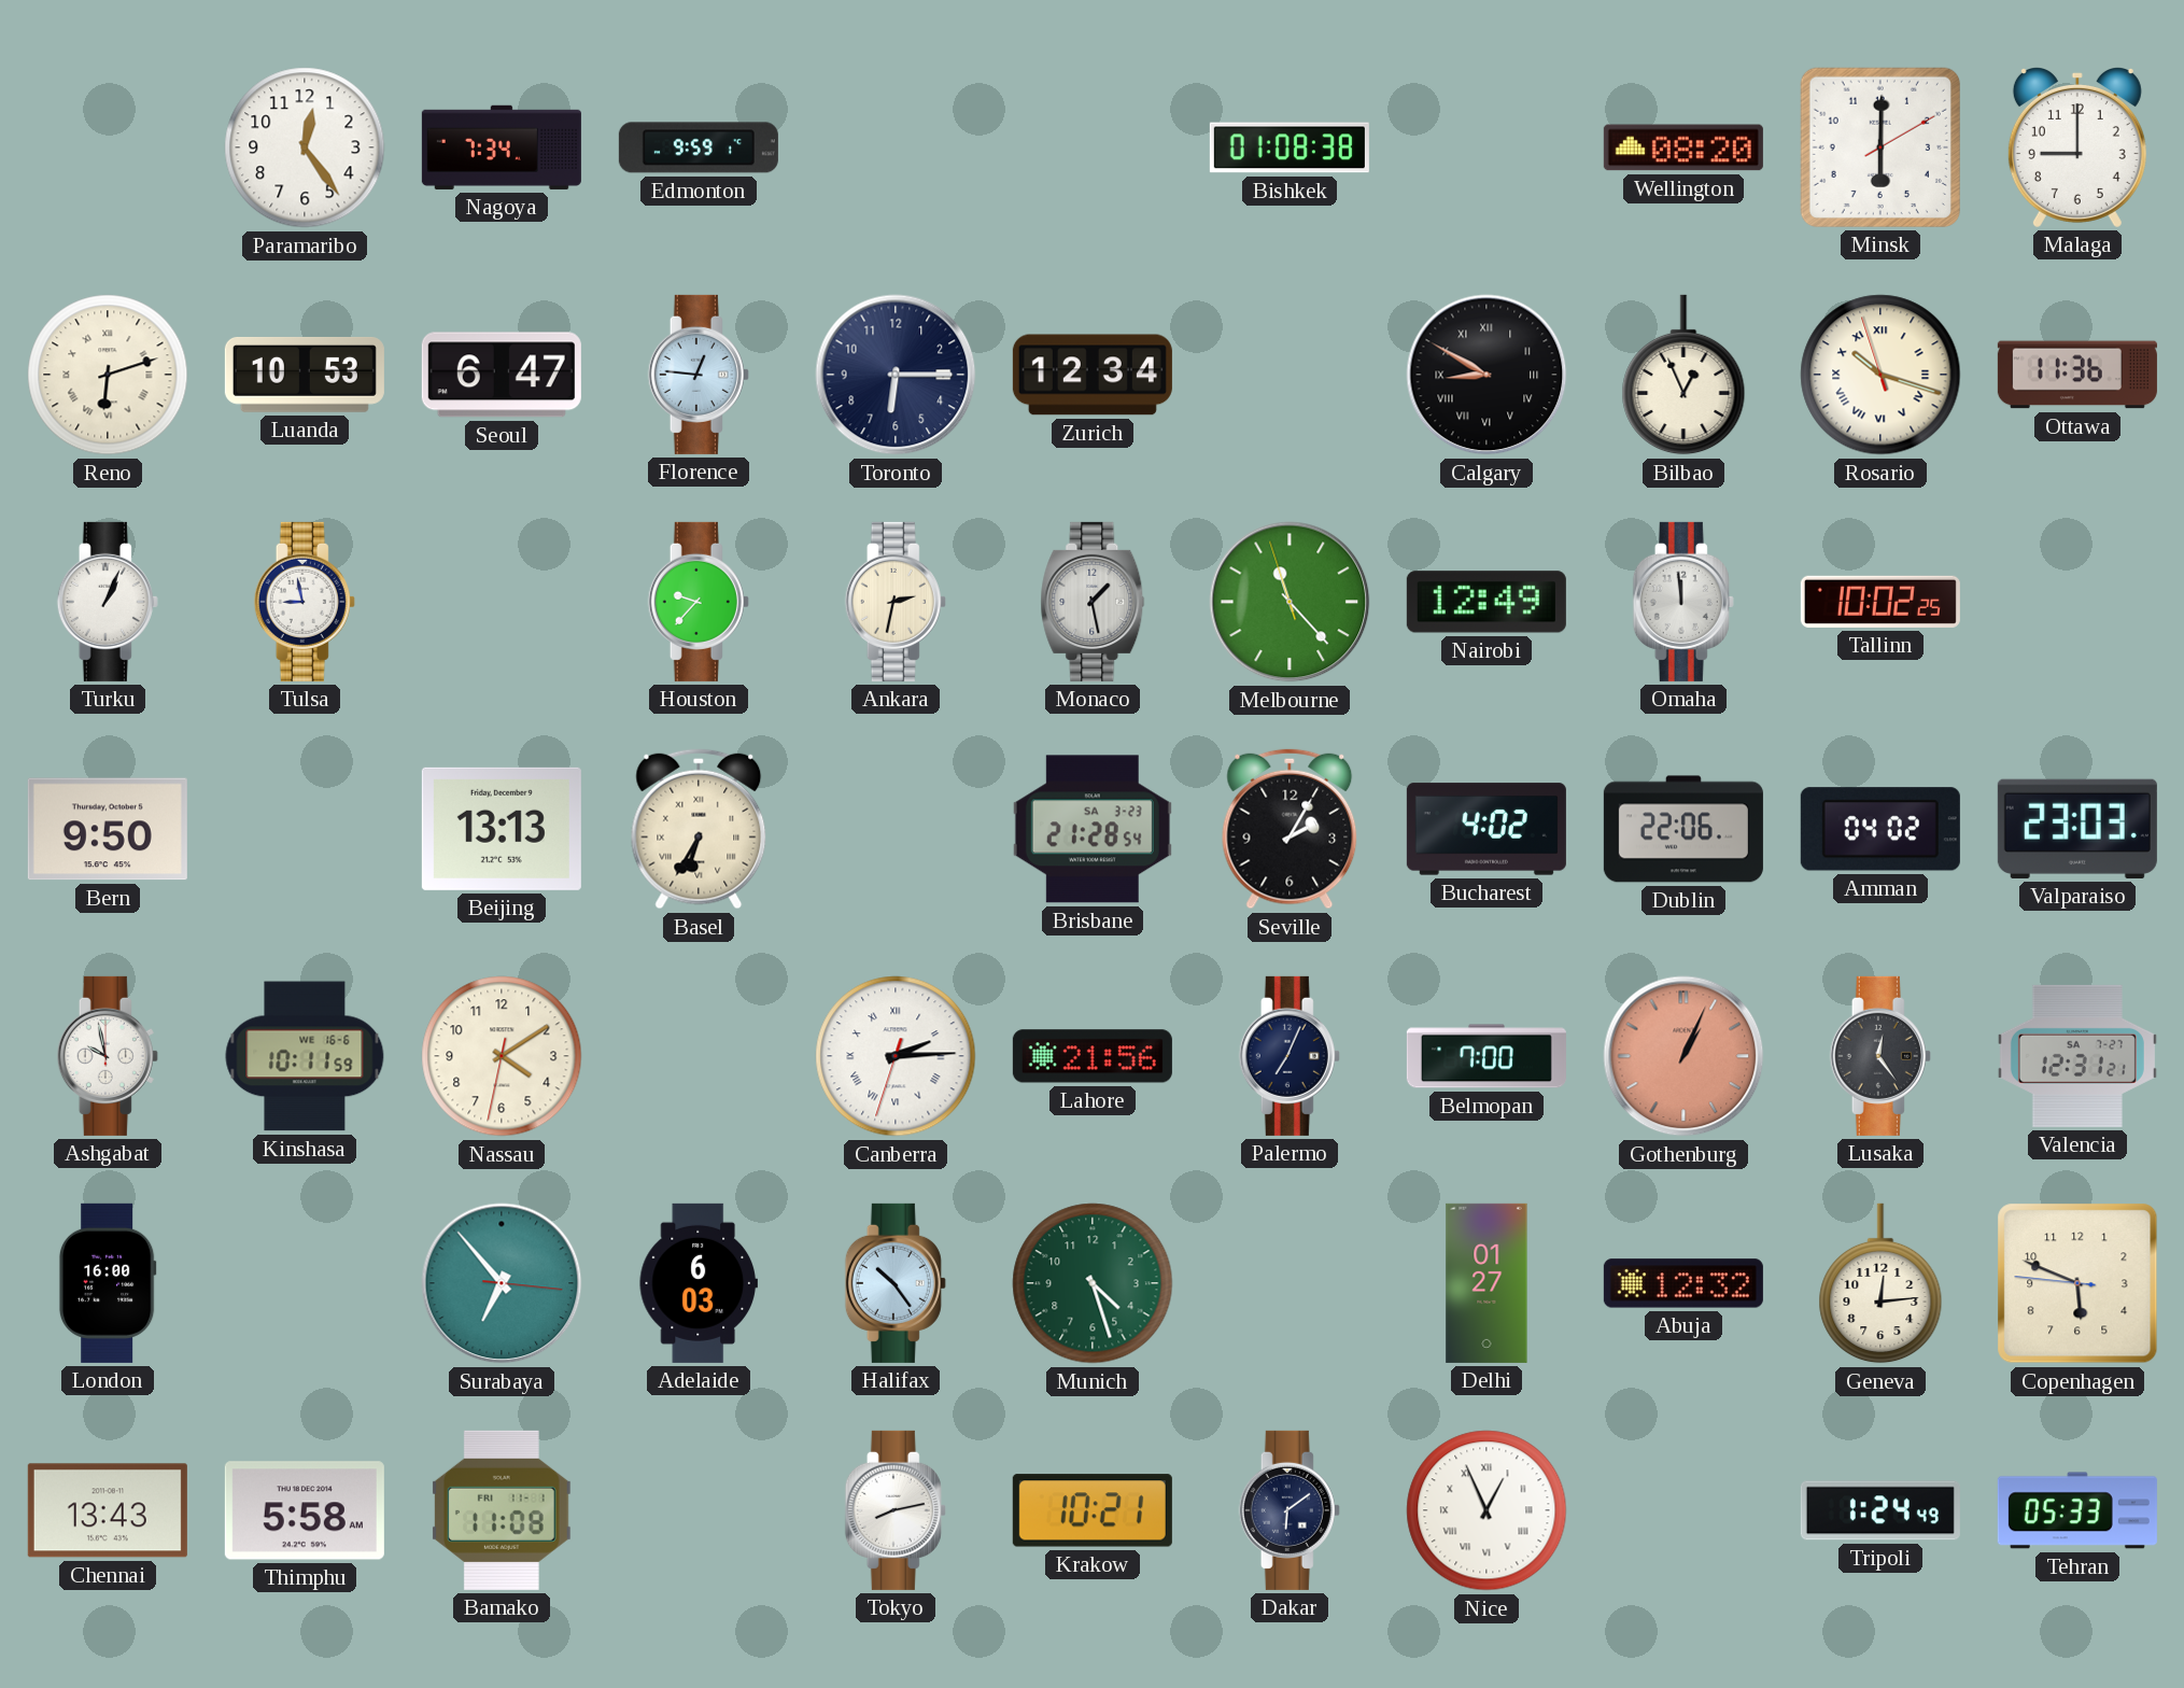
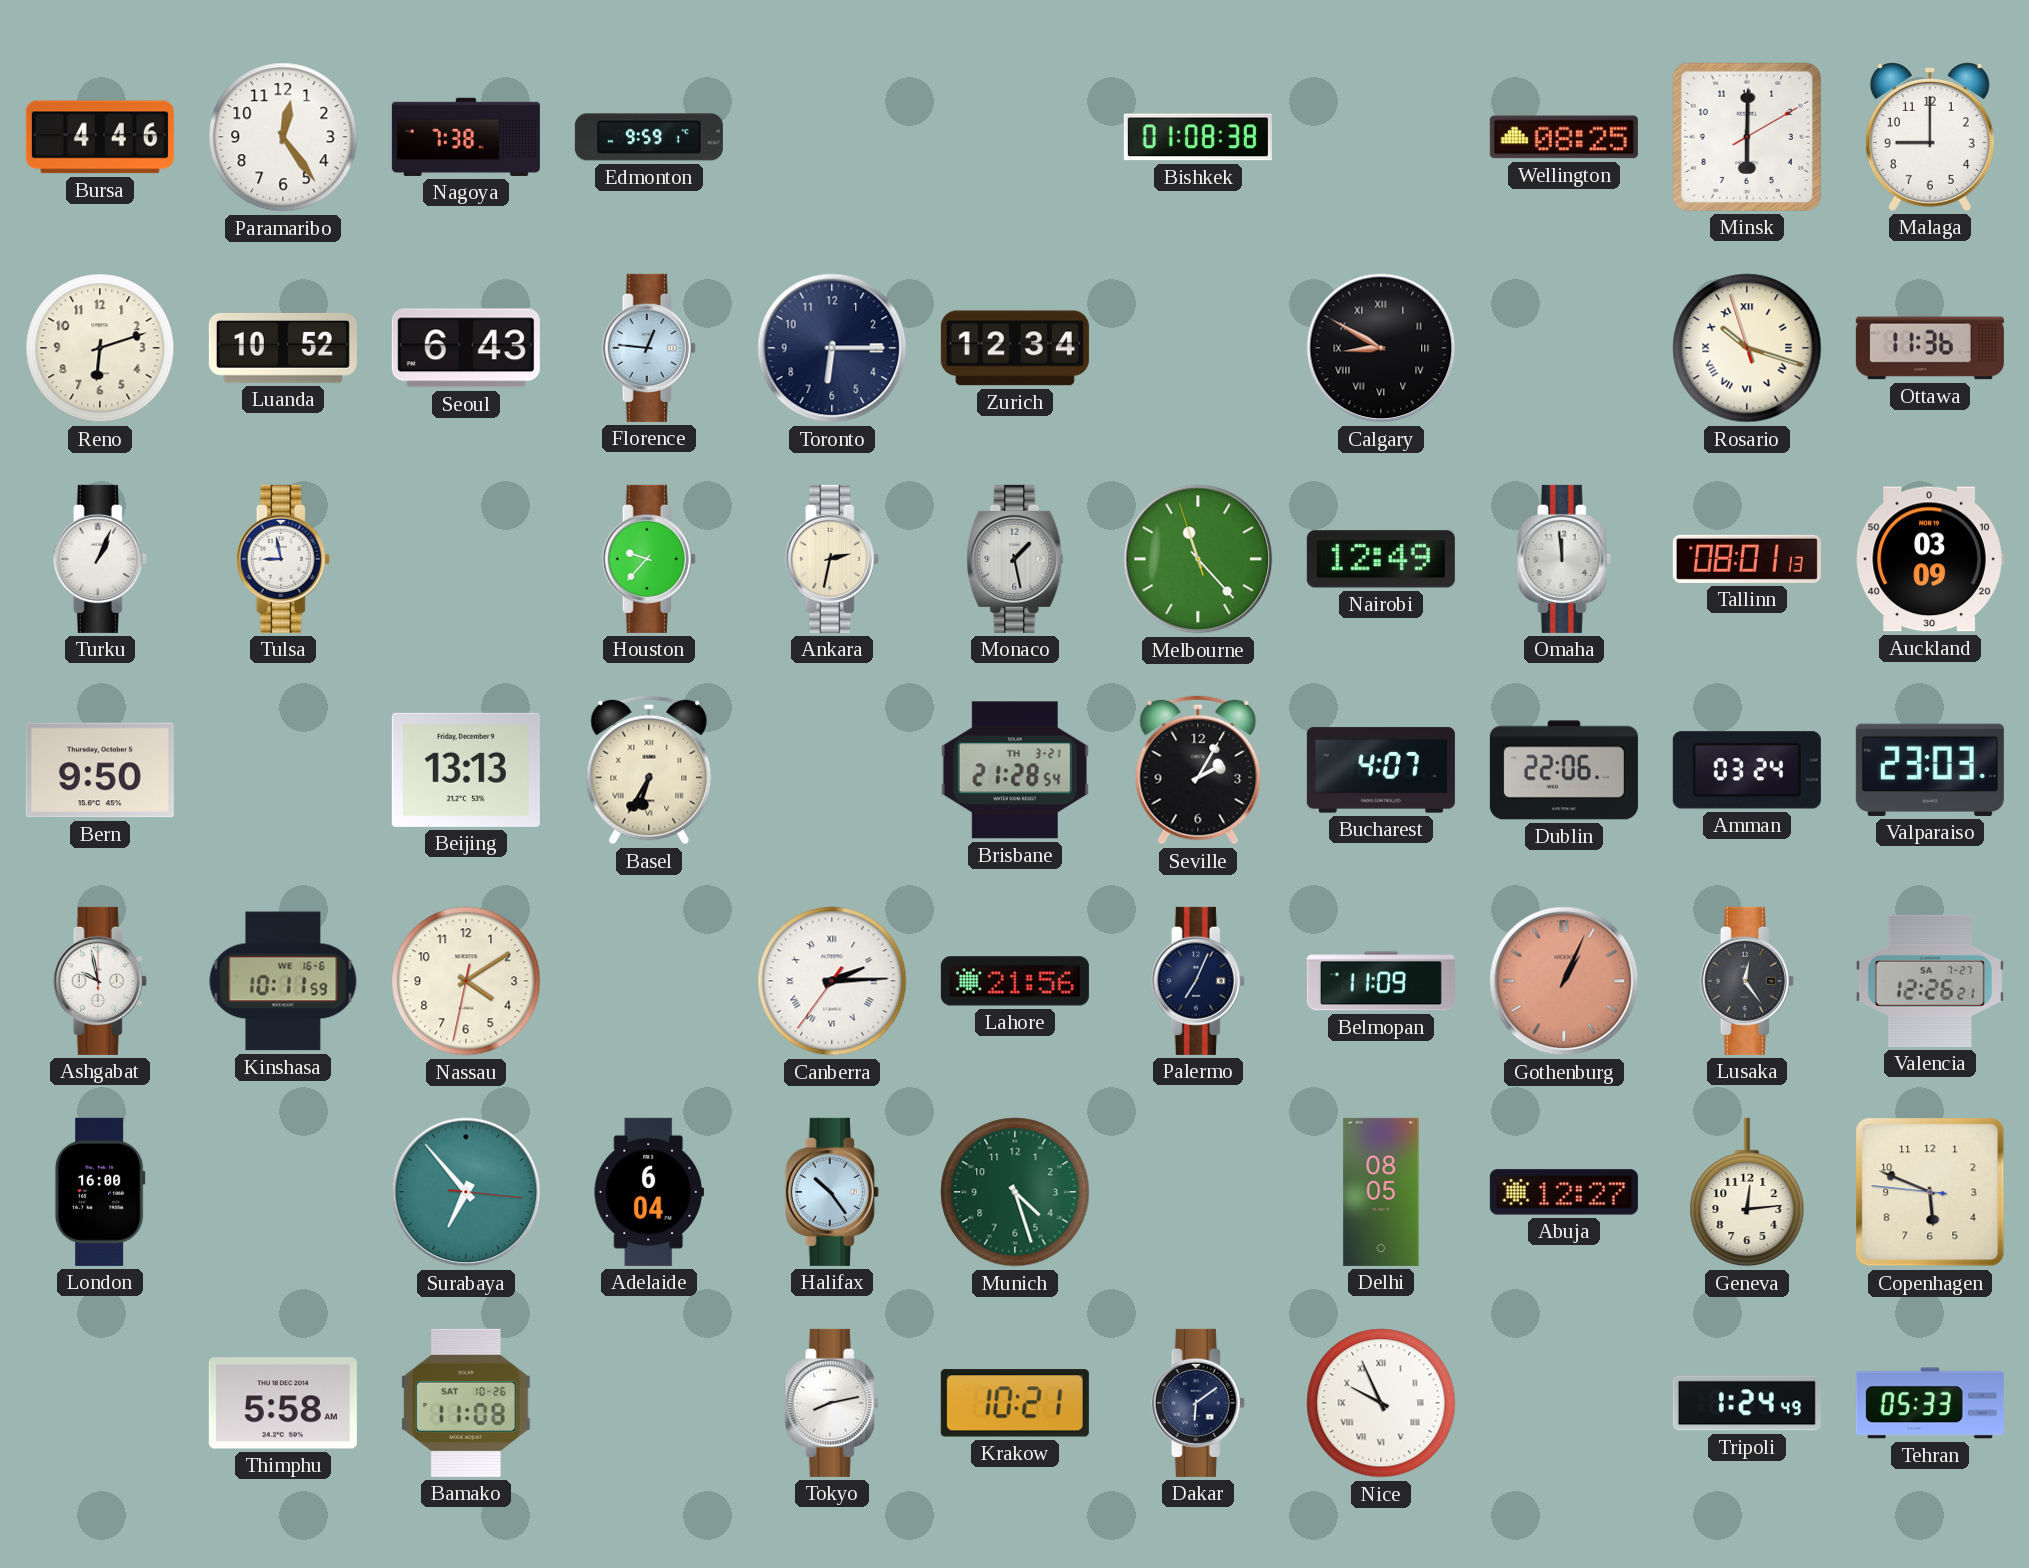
Bursa: none -> 4:46 (100, 137)
Nagoya: 7:34 -> 7:38 (466, 137)
Wellington: 08:20 -> 08:25 (1564, 137)
Reno numerals: Roman -> Arabic (100, 348)
Luanda: 10:53 -> 10:52 (283, 348)
Seoul: 6:47 -> 6:43 (466, 348)
Bilbao: 12:56 -> none (1683, 375)
Tallinn: 10:02 -> 08:01 (1747, 559)
Auckland: none -> 03:09 (1930, 559)
Brisbane date: SA 3-23 -> TH 3-21 (1015, 770)
Bucharest: 4:02 -> 4:07 (1381, 770)
Amman: 04:02 -> 03:24 (1747, 770)
Canberra: 2:14:33 -> 2:14:36 (832, 981)
Belmopan: 7:00 -> 11:09 (1381, 981)
Valencia: 12:31 -> 12:26 (1930, 981)
Adelaide: 6:03 -> 6:04 (649, 1192)
Delhi: 01:27 -> 08:05 (1381, 1192)
Abuja: 12:32 -> 12:27 (1564, 1192)
Chennai: 13:43 -> none (108, 1510)
Bamako date: FRI 11-1 -> SAT 10-26 (466, 1403)
Nice: 12:56 -> 9:56 (1381, 1403)
